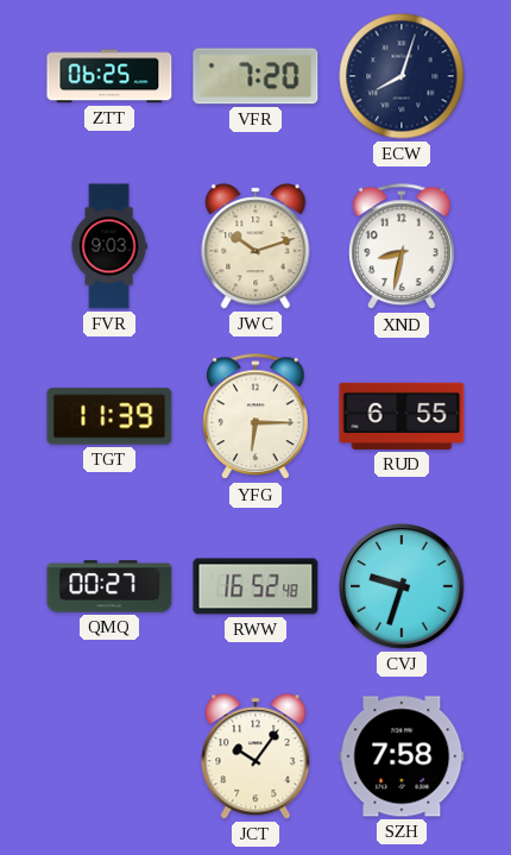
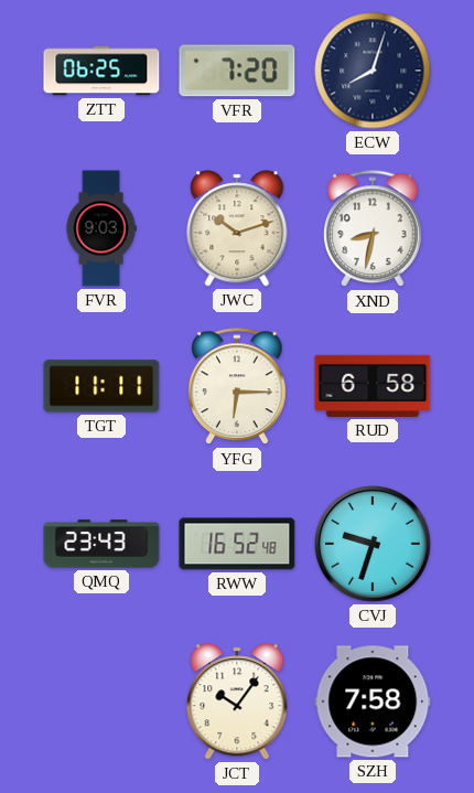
TGT: 11:39 -> 11:11 (101, 386)
RUD: 6:55 -> 6:58 (373, 386)
QMQ: 00:27 -> 23:43 (101, 544)
